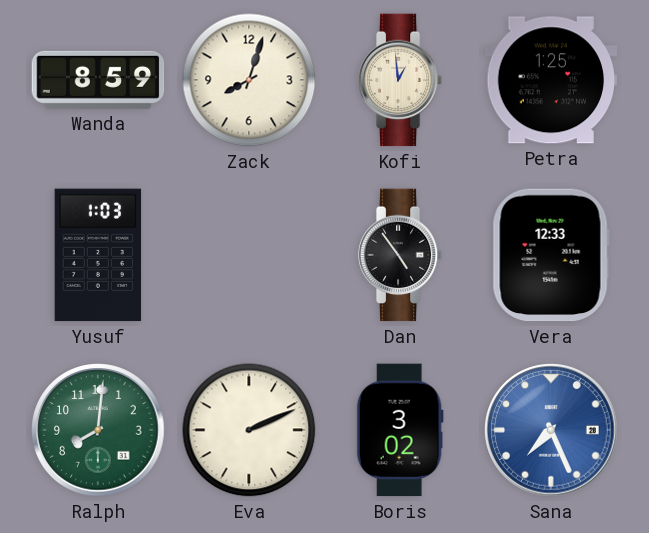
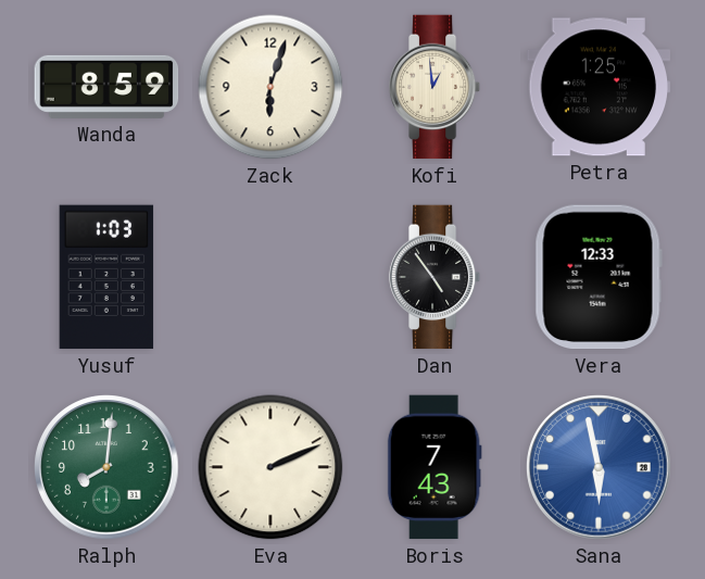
Zack: 8:03 -> 6:03 (270, 87)
Boris: 3:02 -> 7:43 (435, 467)
Sana: 7:26 -> 5:58 (599, 467)
